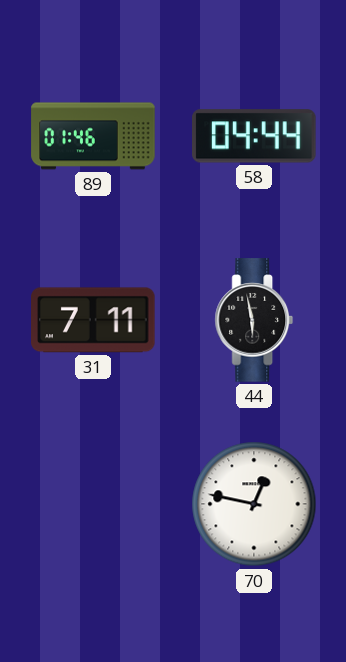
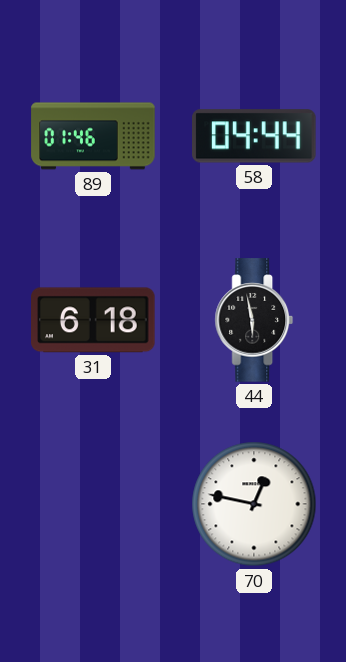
31: 7:11 -> 6:18 (93, 320)
